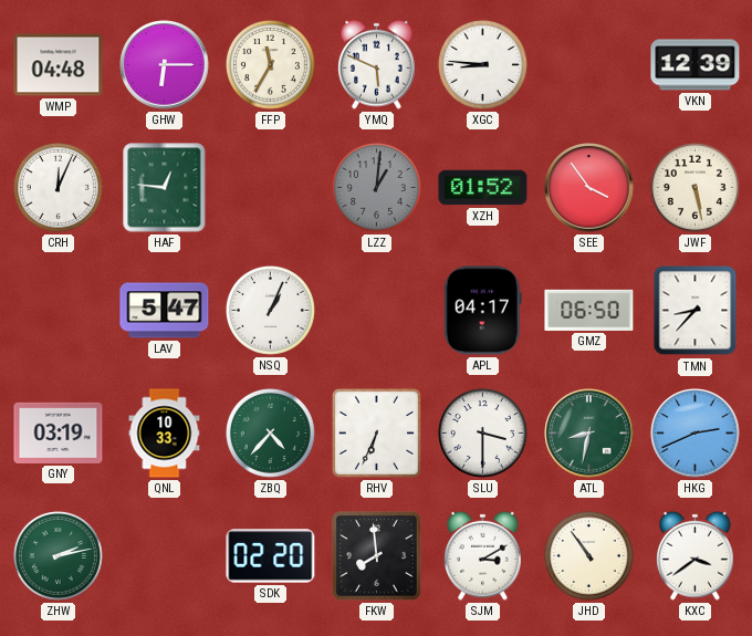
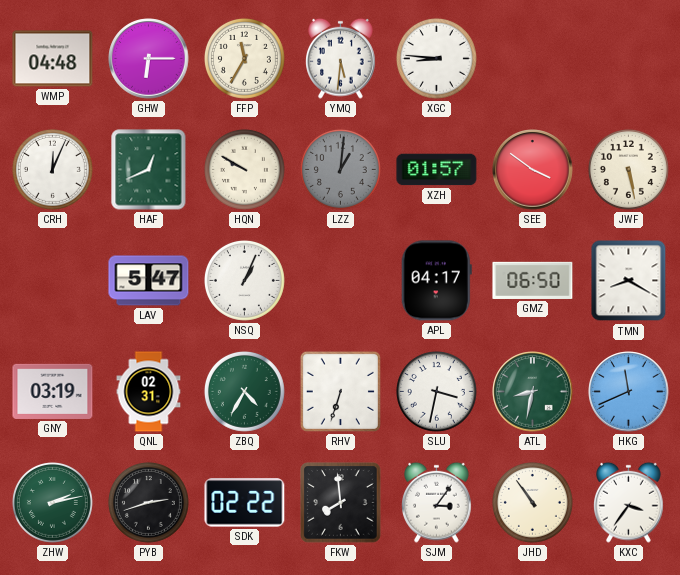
YMQ: 5:49 -> 5:31 (341, 58)
VKN: 12:39 -> none (696, 65)
HAF: 12:46 -> 12:41 (149, 170)
HQN: none -> 9:50 (244, 169)
XZH: 01:52 -> 01:57 (437, 170)
SEE: 3:54 -> 3:51 (533, 170)
TMN: 8:37 -> 8:20 (629, 281)
QNL: 10:33 -> 02:31 (149, 392)
ZBQ: 4:37 -> 4:35 (244, 391)
RHV: 6:34 -> 6:33 (340, 391)
SLU: 3:30 -> 3:32 (436, 391)
HKG: 2:41 -> 11:41 (629, 392)
PYB: none -> 2:42 (148, 502)
SDK: 02:20 -> 02:22 (245, 503)
SJM: 3:10 -> 3:06 (437, 502)
KXC: 3:39 -> 3:36 (629, 502)
